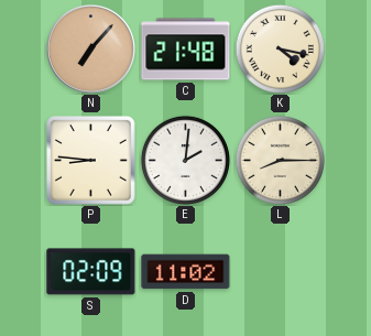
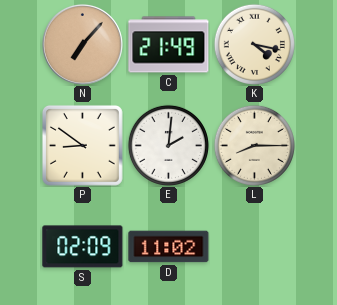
C: 21:48 -> 21:49 (169, 45)
P: 8:46 -> 8:51 (82, 145)
